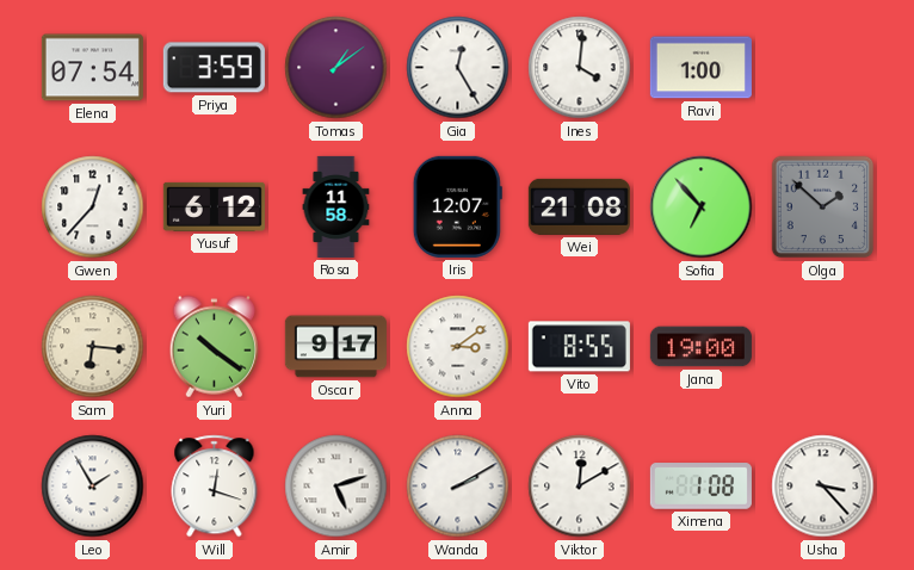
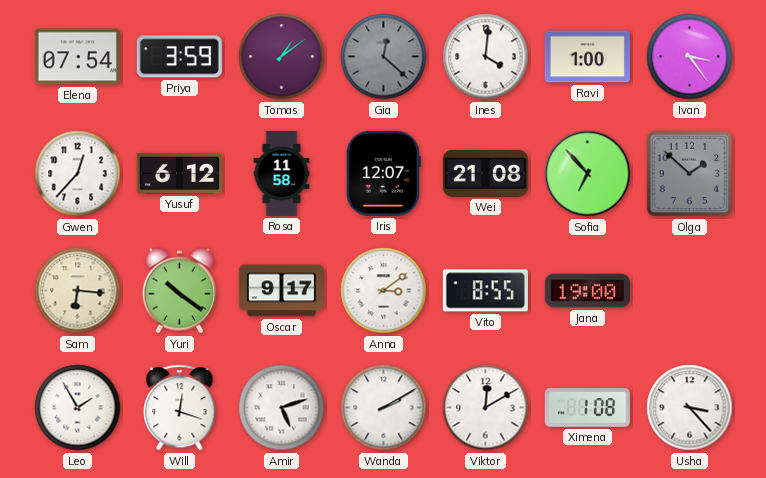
Gia: 12:25 -> 12:22 (384, 57)
Gia dial: white -> grey (384, 57)
Ivan: none -> 3:24 (690, 57)
